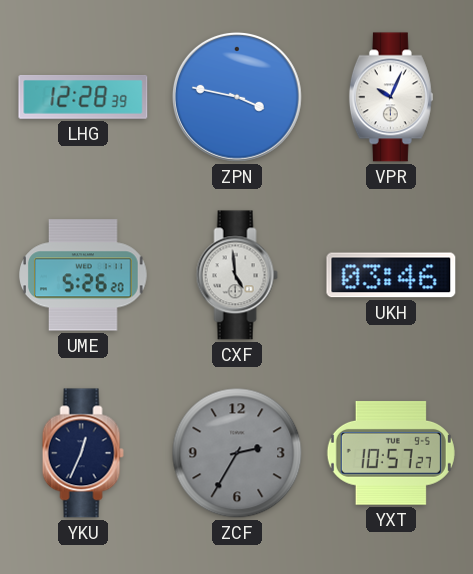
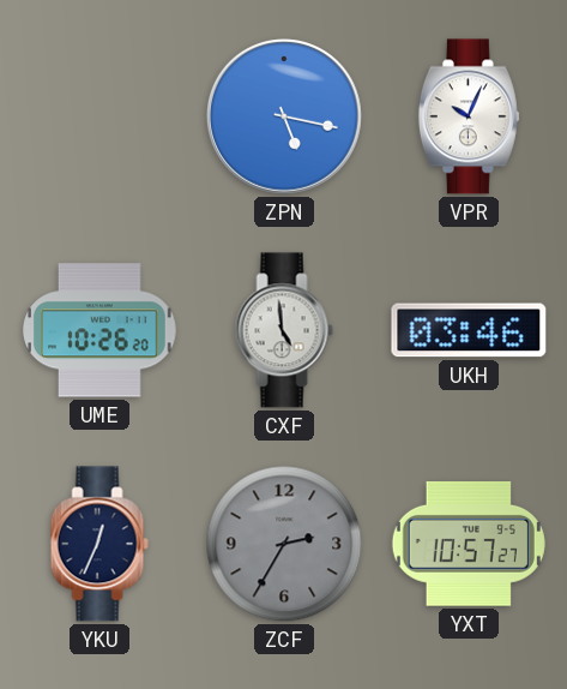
LHG: 12:28 -> none (83, 97)
ZPN: 3:47 -> 5:17 (284, 116)
UME: 5:26 -> 10:26 (101, 330)
